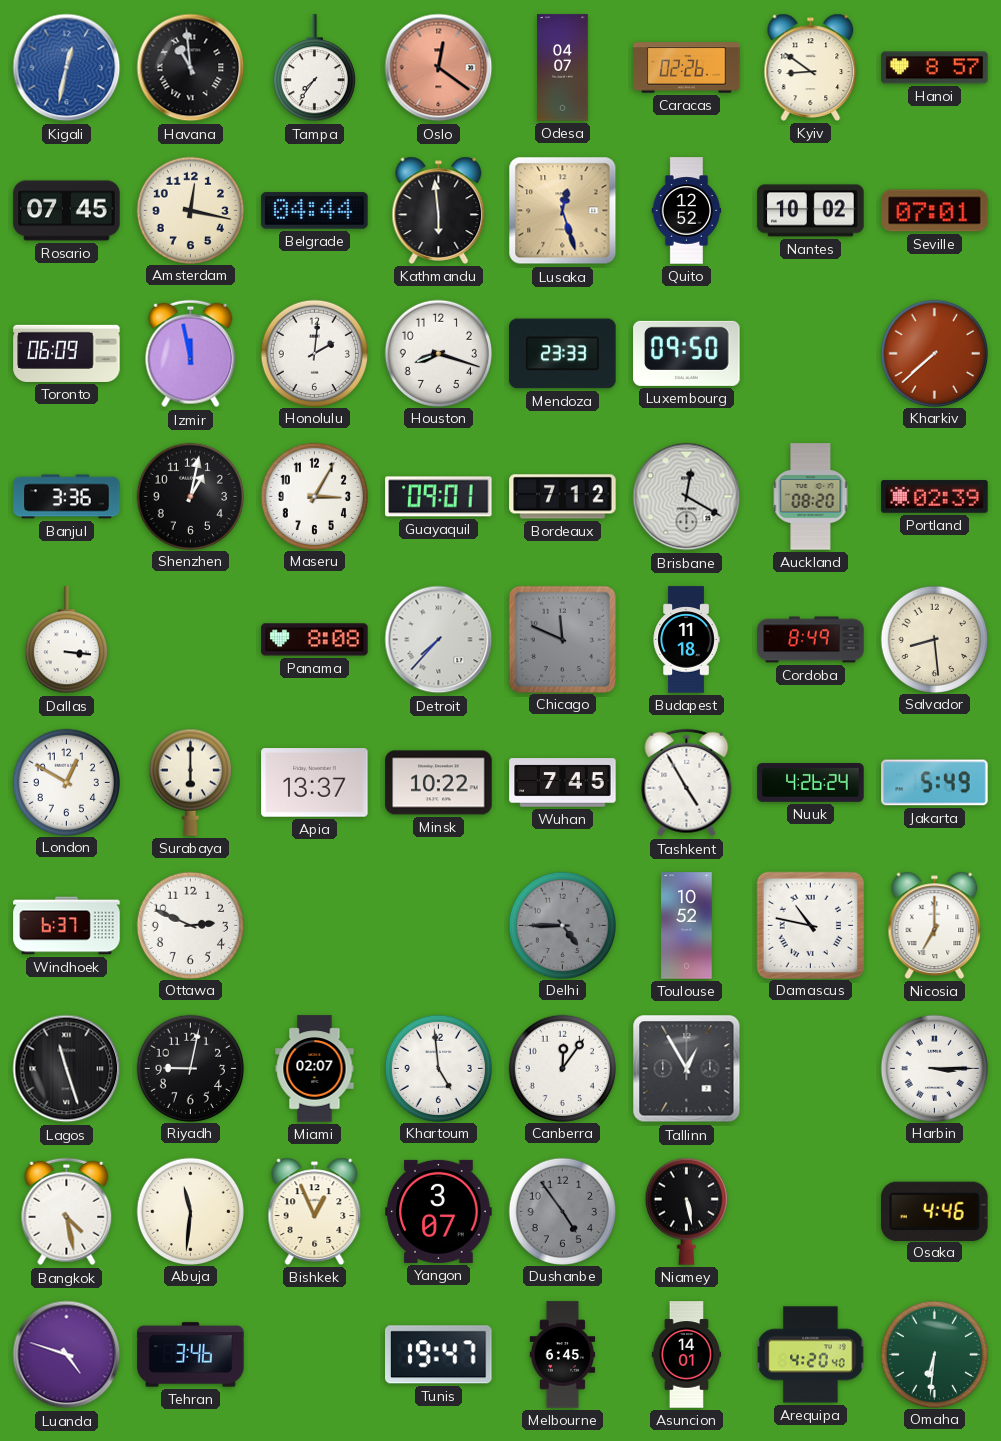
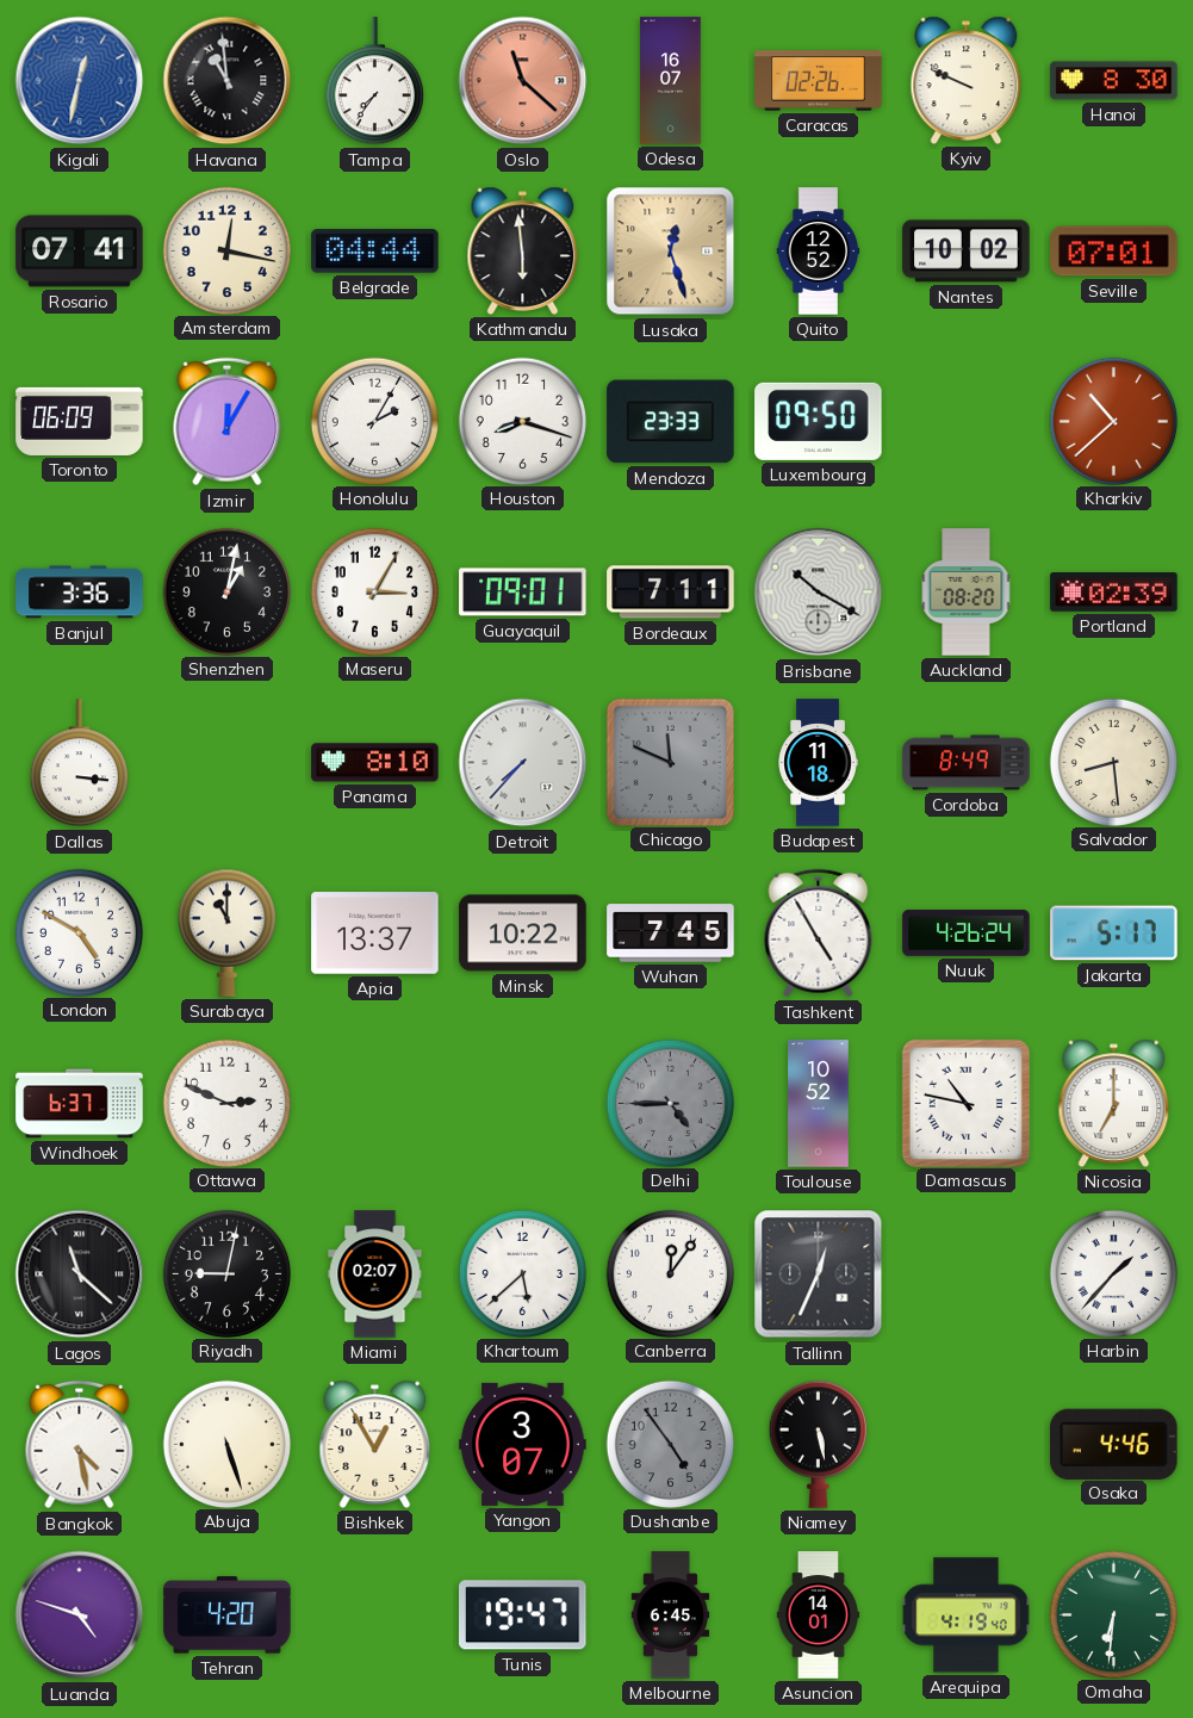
Oslo: 12:21 -> 11:22 (523, 81)
Odesa: 04:07 -> 16:07 (671, 81)
Kyiv: 8:51 -> 9:49 (967, 80)
Hanoi: 8:57 -> 8:30 (1114, 81)
Rosario: 07:45 -> 07:41 (80, 252)
Izmir: 11:58 -> 12:05 (228, 422)
Honolulu: 2:01 -> 2:05 (374, 421)
Kharkiv: 7:38 -> 10:38 (1113, 421)
Bordeaux: 7:12 -> 7:11 (671, 593)
Brisbane: 12:20 -> 10:20 (819, 593)
Panama: 8:08 -> 8:10 (375, 763)
London: 12:50 -> 4:50 (79, 932)
Surabaya: 6:00 -> 11:00 (226, 932)
Jakarta: 5:49 -> 5:17 (1114, 934)
Lagos: 11:27 -> 11:22 (80, 1274)
Khartoum: 4:59 -> 5:38 (522, 1273)
Tallinn: 12:55 -> 12:34 (819, 1274)
Harbin: 3:15 -> 1:37 (1113, 1273)
Abuja: 11:31 -> 5:27 (226, 1444)
Bishkek: 12:56 -> 12:55 (375, 1444)
Tehran: 3:46 -> 4:20 (228, 1615)
Arequipa: 4:20 -> 4:19 (967, 1615)
